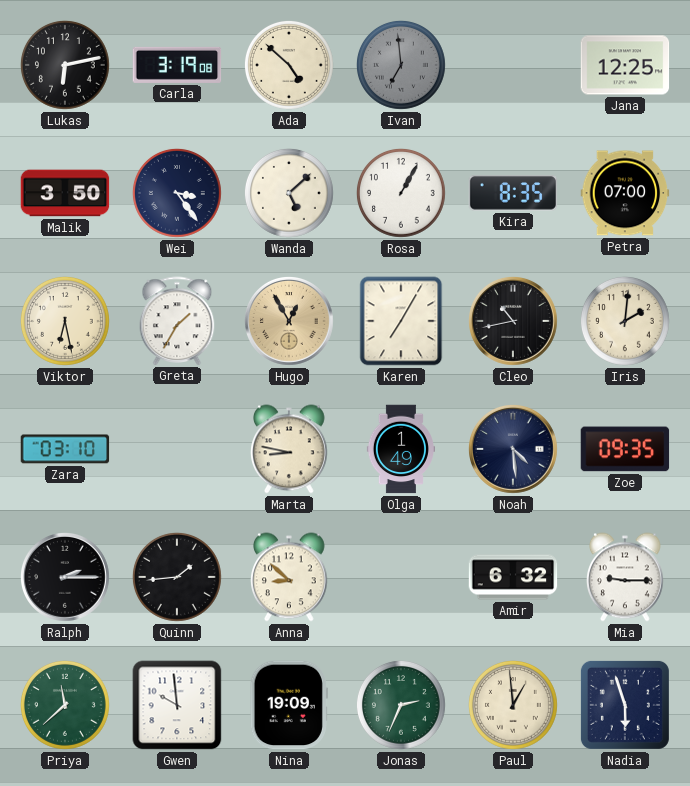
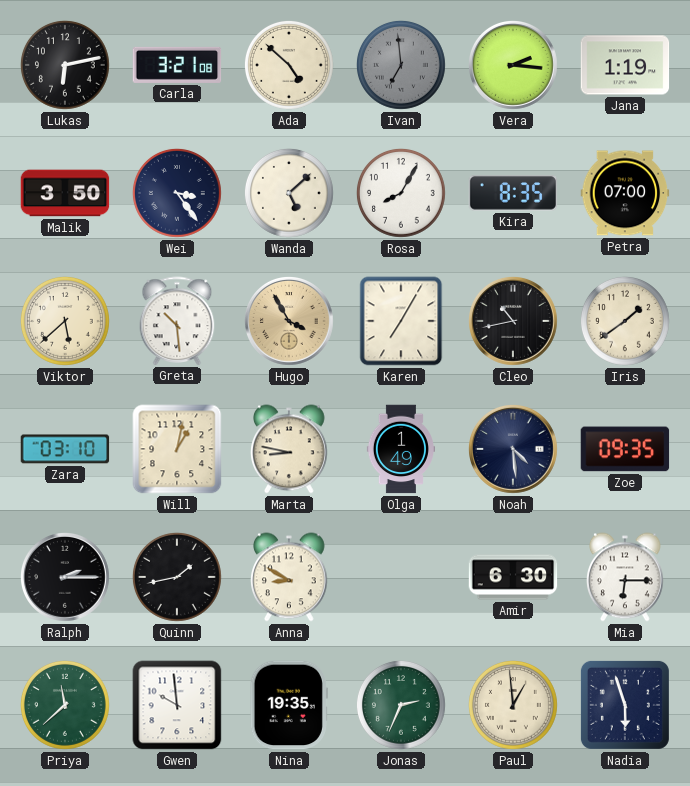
Carla: 3:19 -> 3:21 (177, 65)
Vera: none -> 2:16 (514, 66)
Jana: 12:25 -> 1:19 (625, 65)
Rosa: 1:05 -> 8:05 (402, 194)
Viktor: 6:28 -> 5:38 (66, 322)
Greta: 1:35 -> 10:29 (177, 321)
Hugo: 12:55 -> 3:55 (290, 322)
Iris: 2:01 -> 1:39 (626, 322)
Will: none -> 1:02 (177, 449)
Quinn: 1:44 -> 1:43 (178, 578)
Anna: 8:52 -> 8:50 (290, 577)
Amir: 6:32 -> 6:30 (513, 577)
Mia: 9:15 -> 6:15 (626, 577)
Nina: 19:09 -> 19:35 (289, 705)
